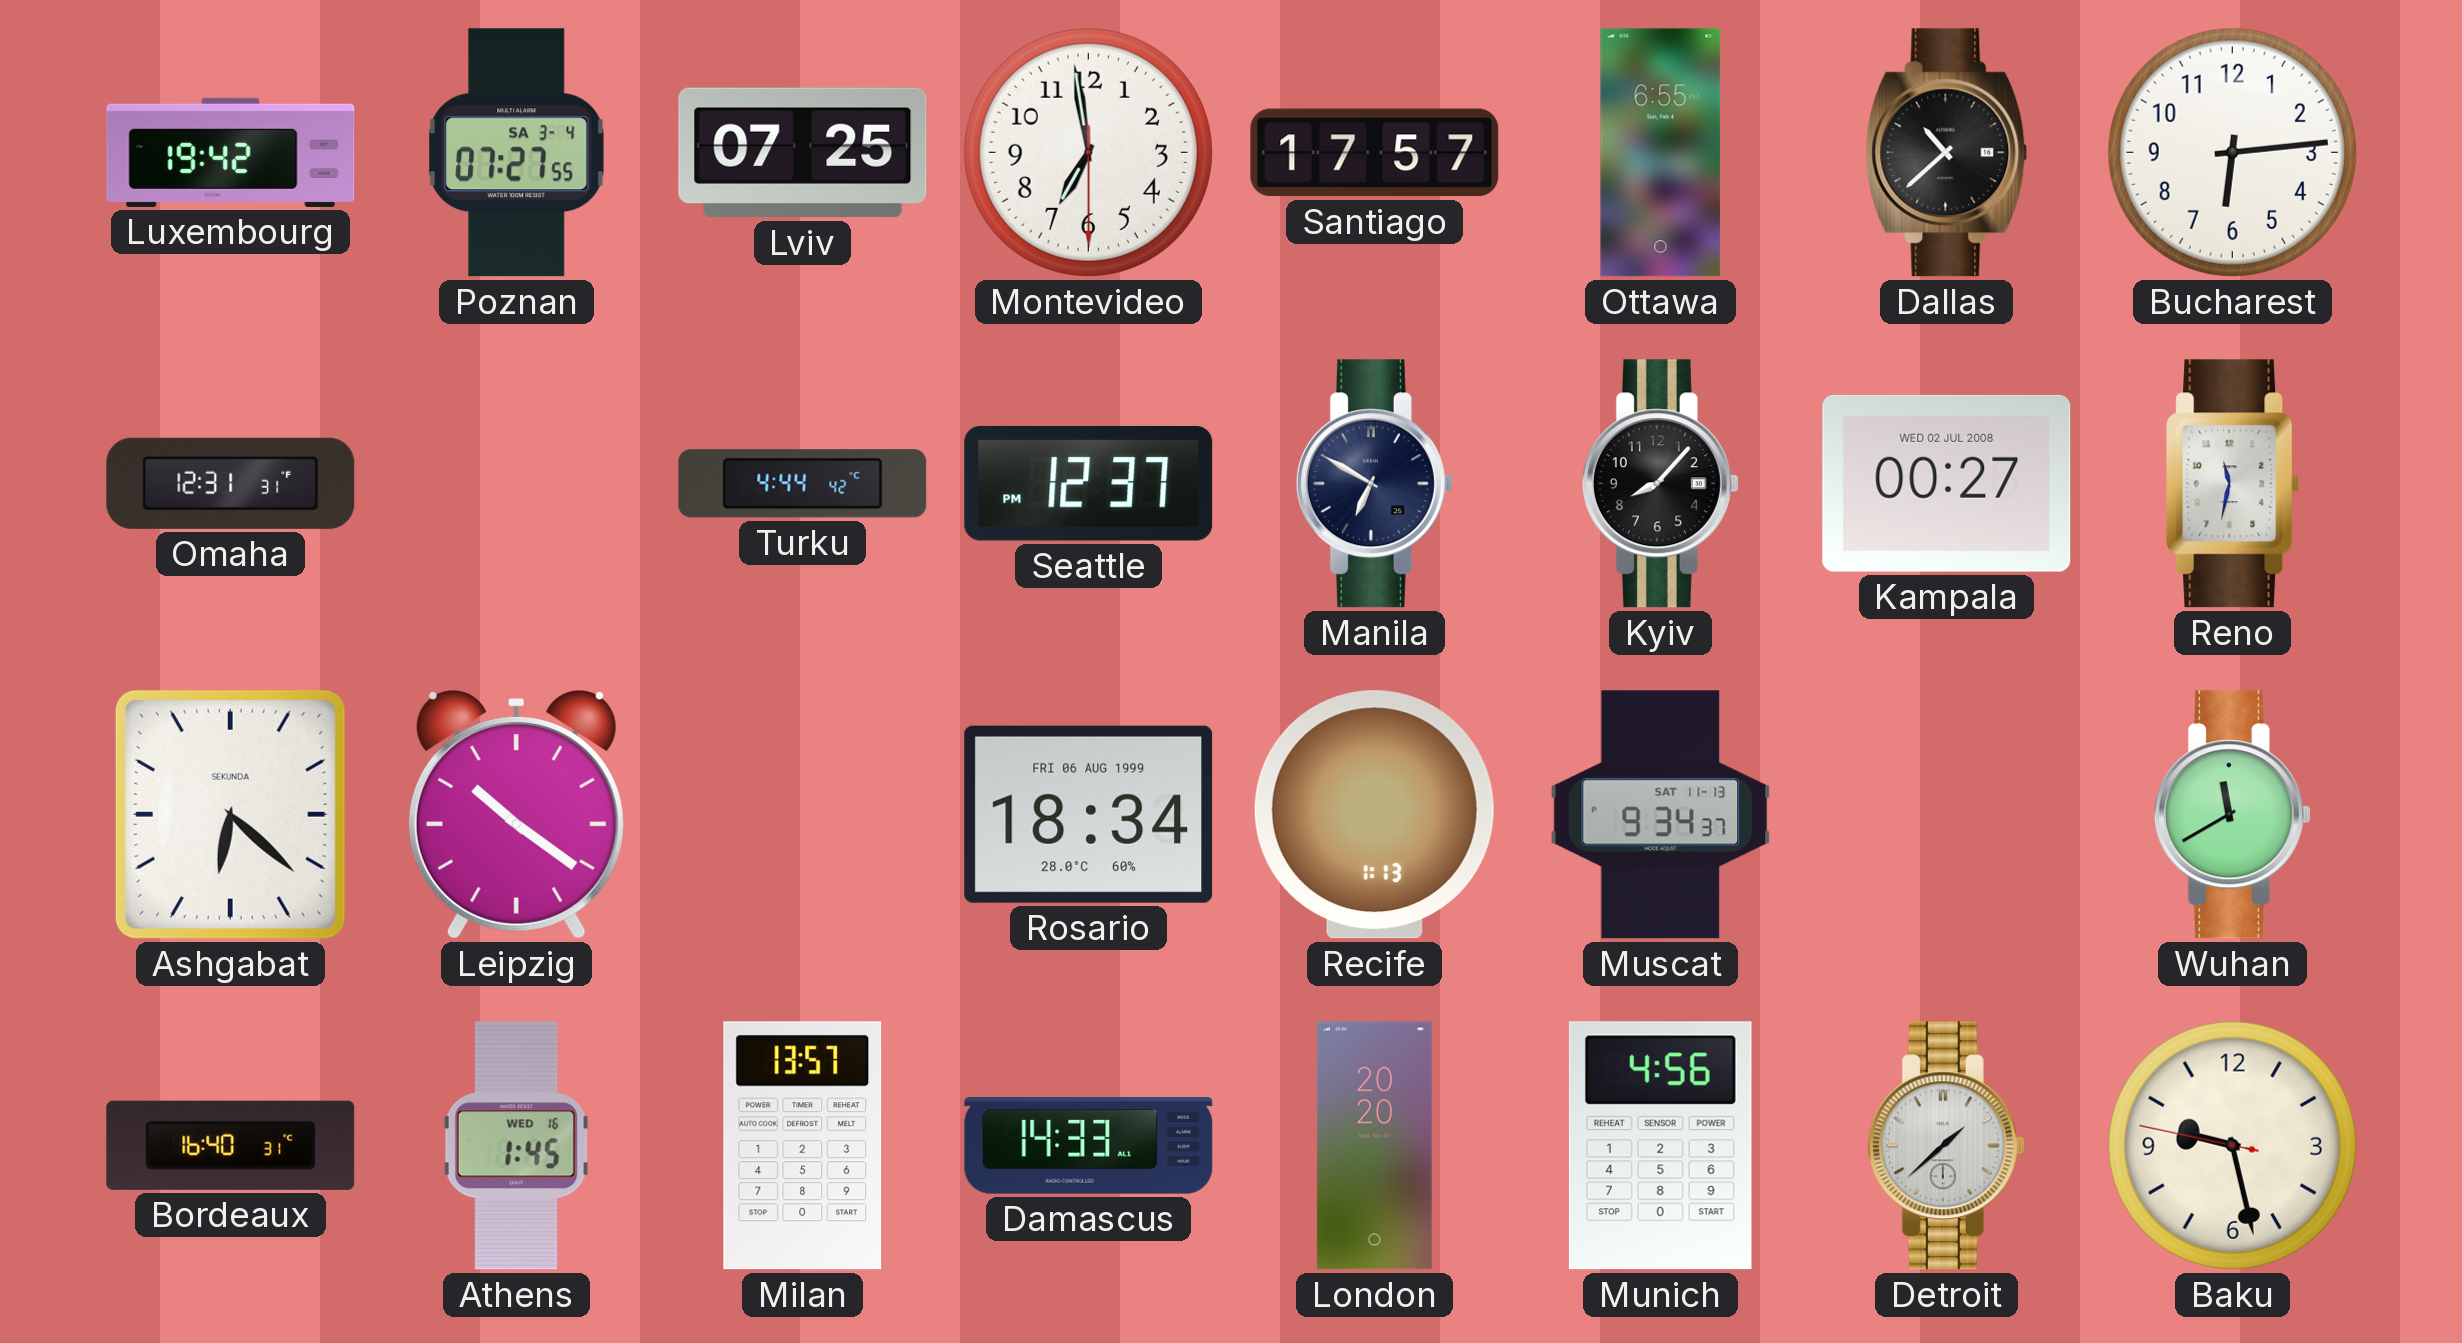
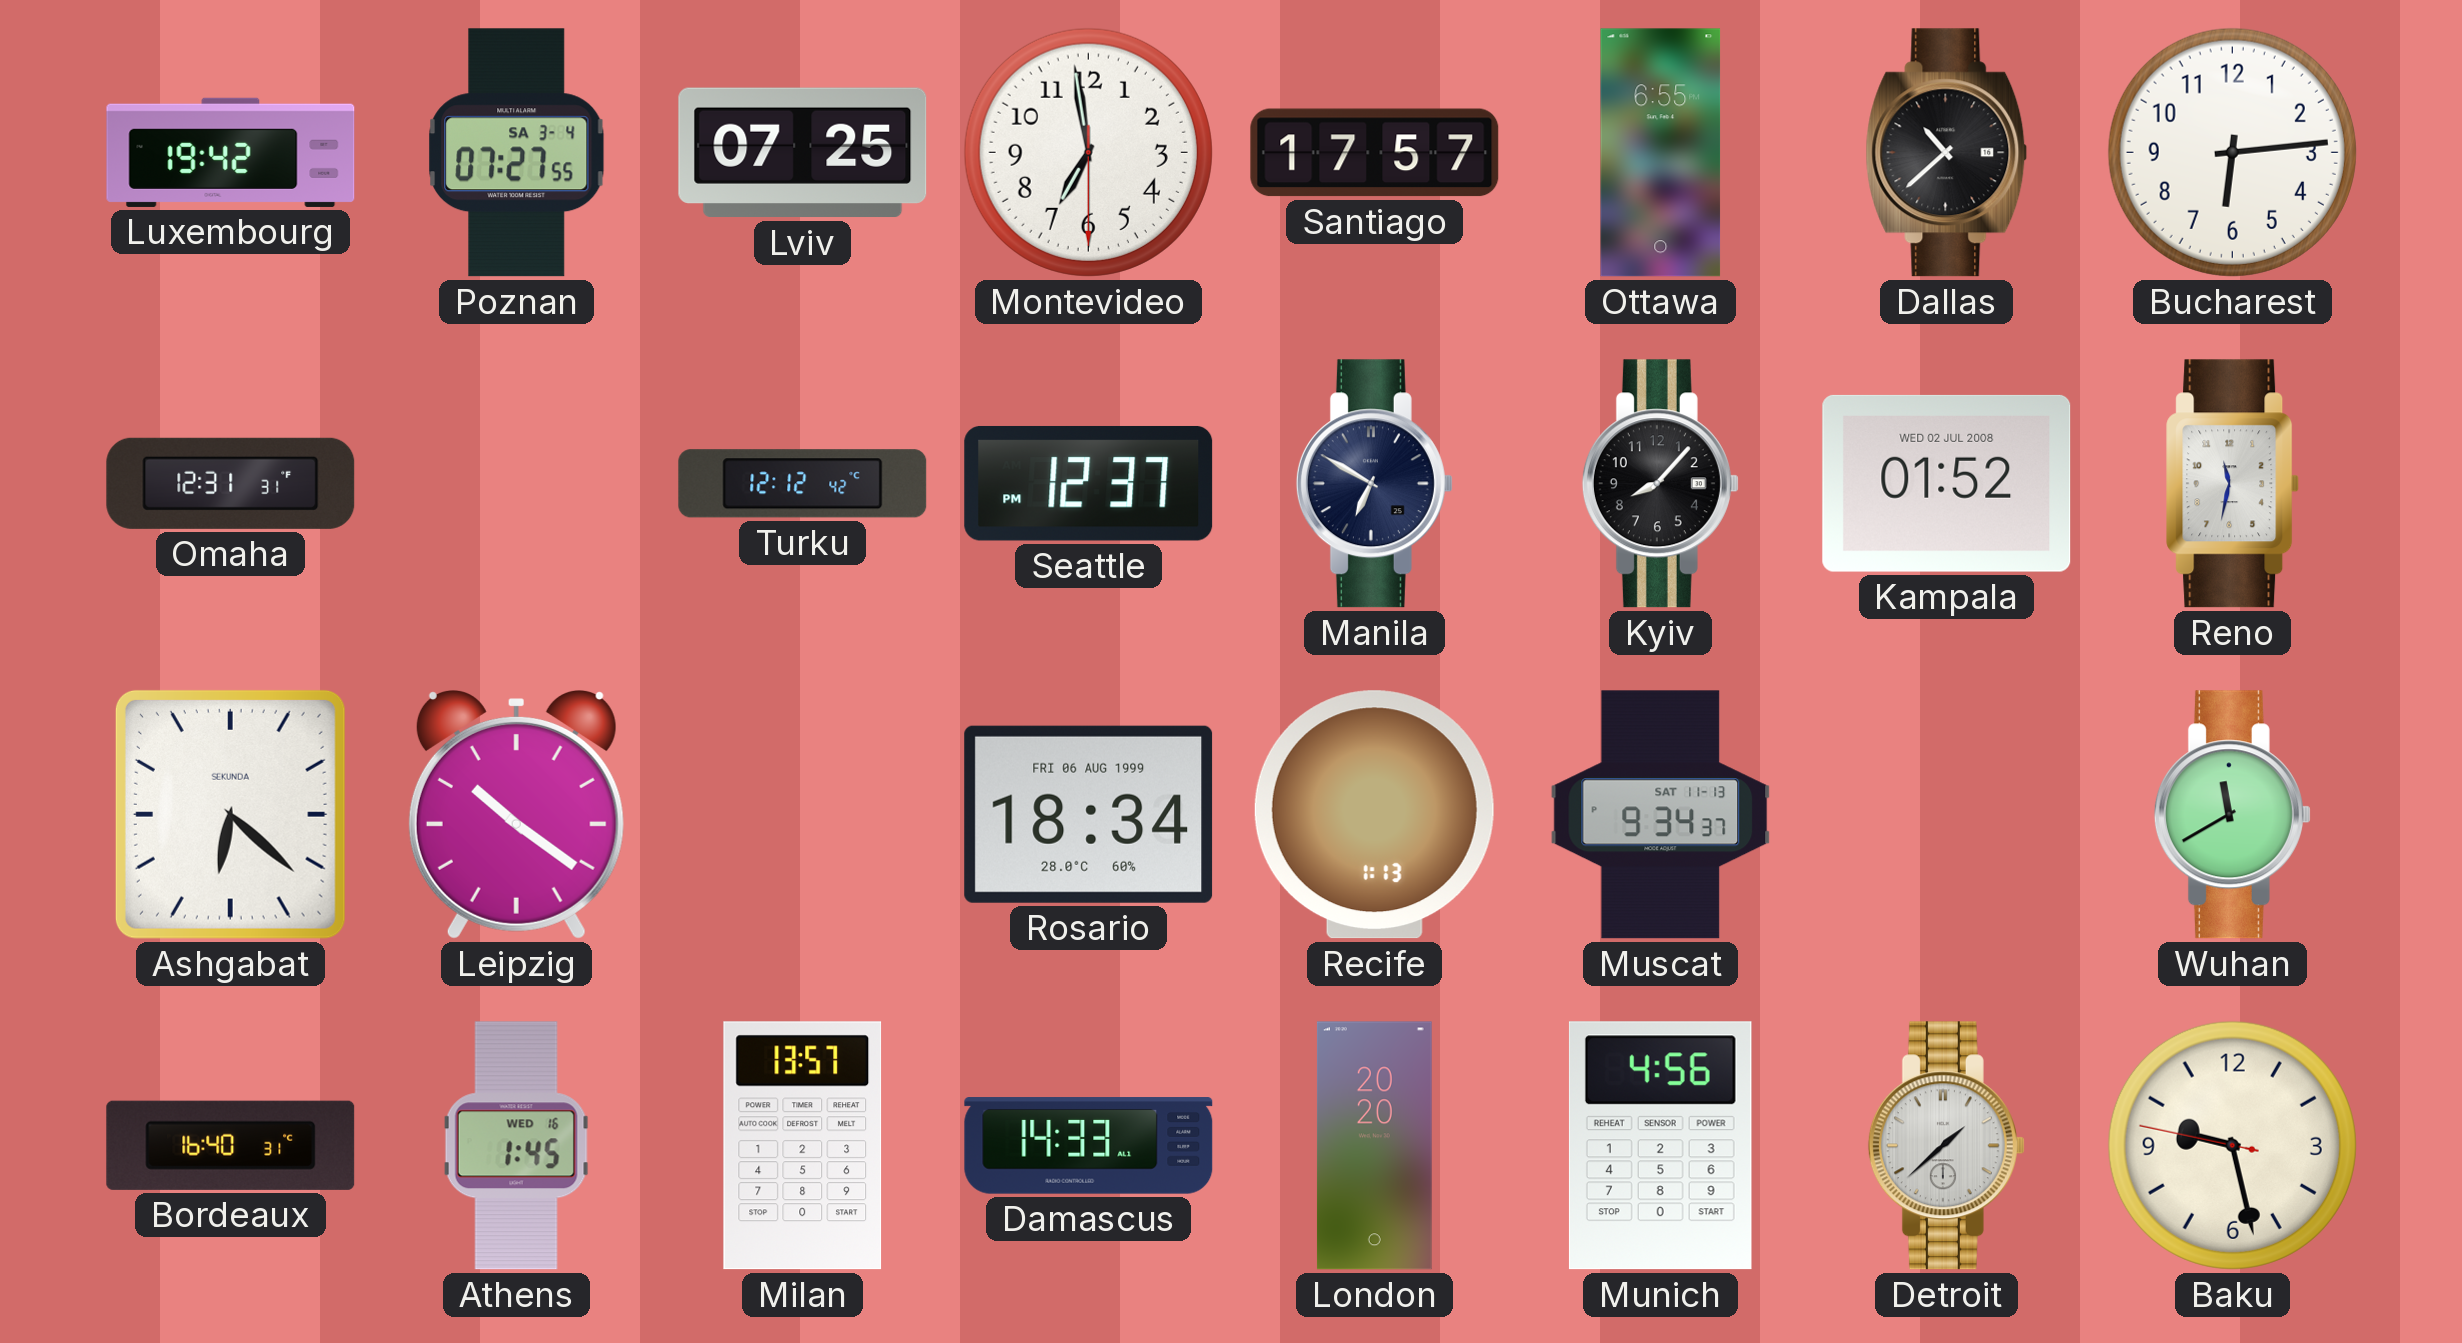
Turku: 4:44 -> 12:12 (803, 484)
Kampala: 00:27 -> 01:52 (1947, 483)
